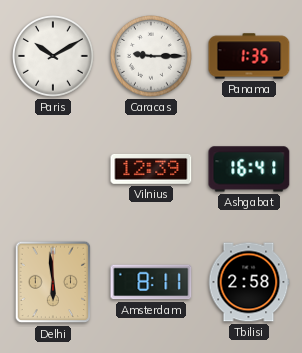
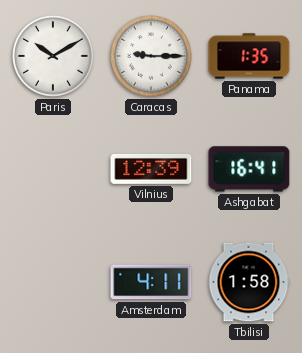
Delhi: 5:59 -> none (53, 282)
Amsterdam: 8:11 -> 4:11 (151, 282)
Tbilisi: 2:58 -> 1:58 (249, 282)
